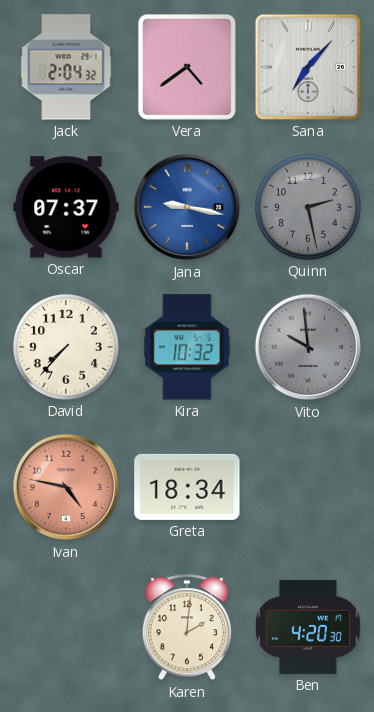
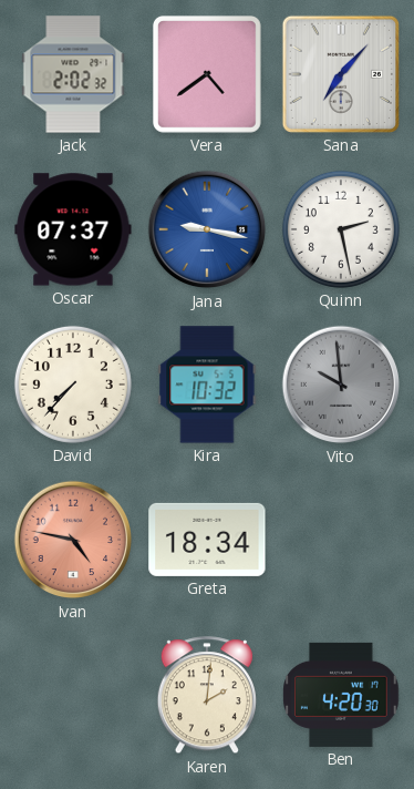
Jack: 2:04 -> 2:02 (73, 74)
Quinn dial: grey -> white (341, 229)
